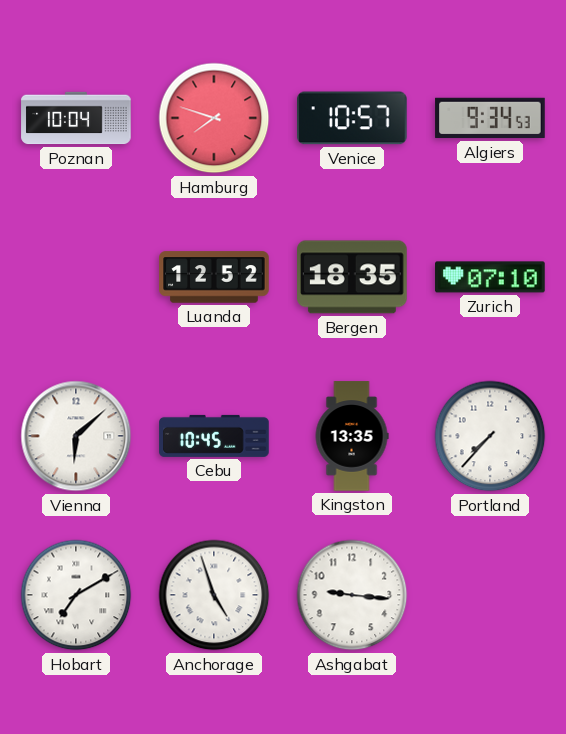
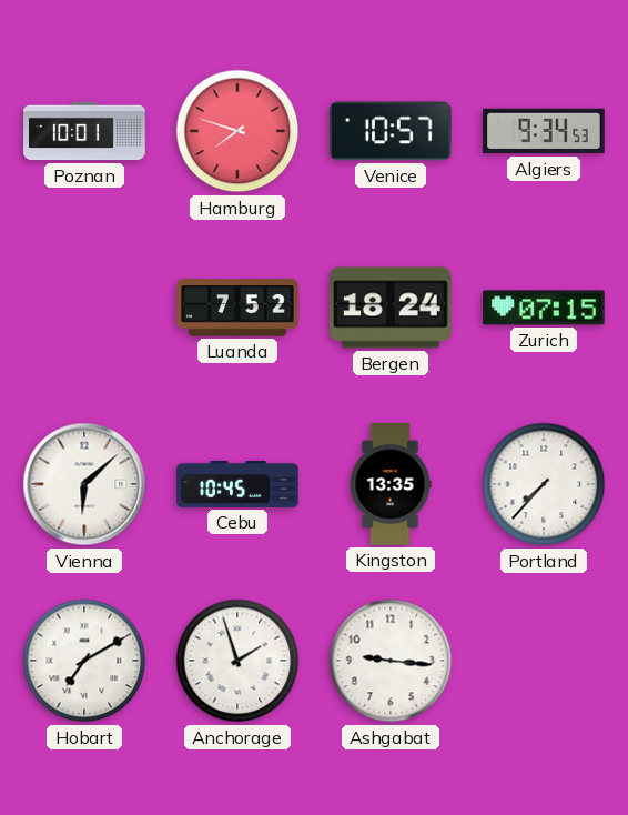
Poznan: 10:04 -> 10:01 (84, 131)
Luanda: 12:52 -> 7:52 (237, 308)
Bergen: 18:35 -> 18:24 (391, 308)
Zurich: 07:10 -> 07:15 (544, 308)
Anchorage: 4:57 -> 1:57 (237, 661)
